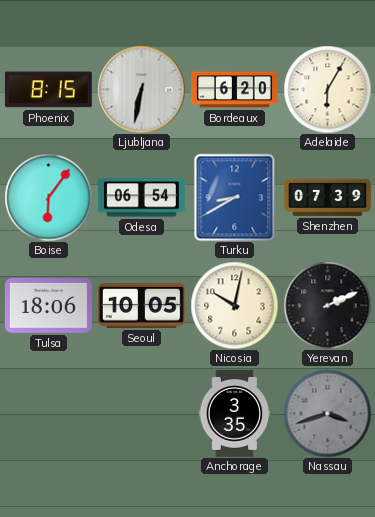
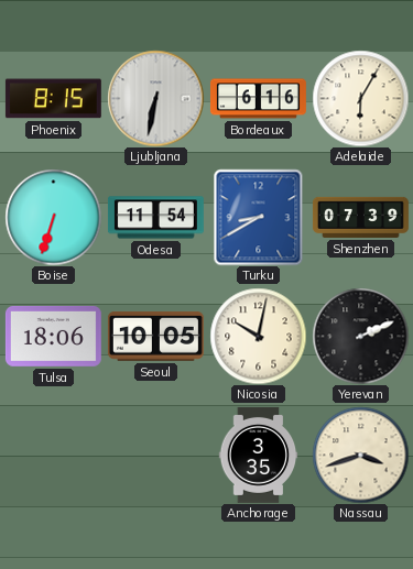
Bordeaux: 6:20 -> 6:16 (258, 99)
Boise: 6:06 -> 6:33 (53, 217)
Odesa: 06:54 -> 11:54 (155, 218)
Nassau dial: grey -> cream (360, 455)
